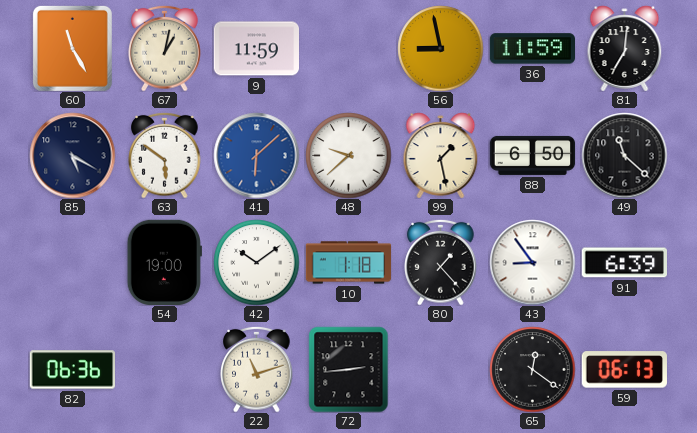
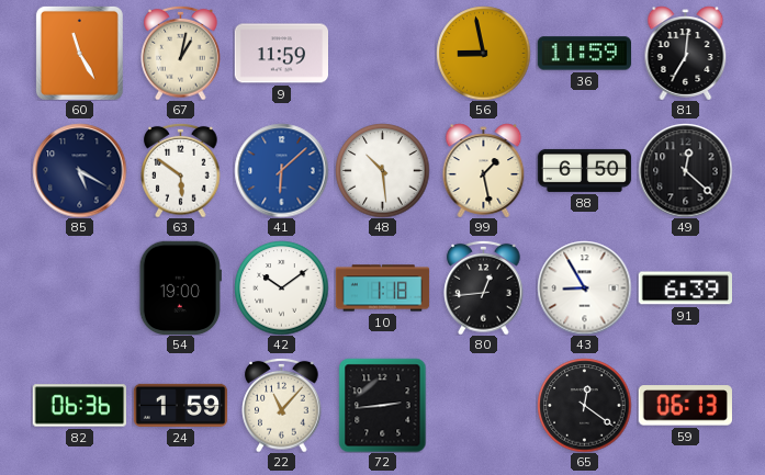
48: 9:38 -> 10:29 (382, 170)
49: 11:22 -> 12:22 (685, 170)
80: 1:23 -> 12:44 (484, 287)
43: 8:54 -> 8:55 (584, 287)
24: none -> 1:59 (180, 405)
22: 11:12 -> 11:07 (282, 405)
